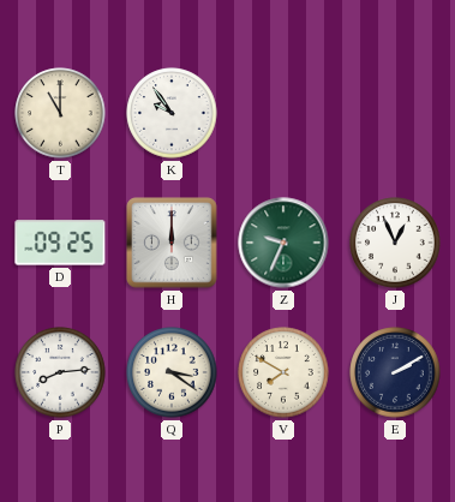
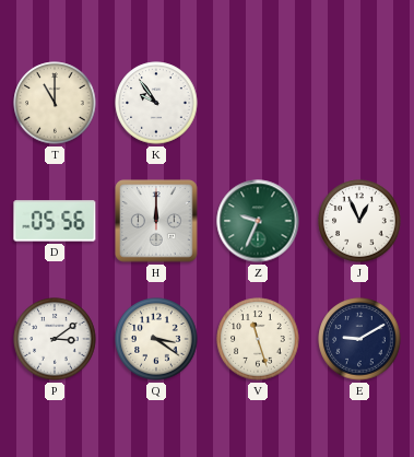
D: 09:25 -> 05:56 (55, 221)
P: 8:14 -> 3:09 (55, 339)
V: 7:50 -> 11:27 (258, 339)
E: 2:10 -> 9:10 (359, 339)
